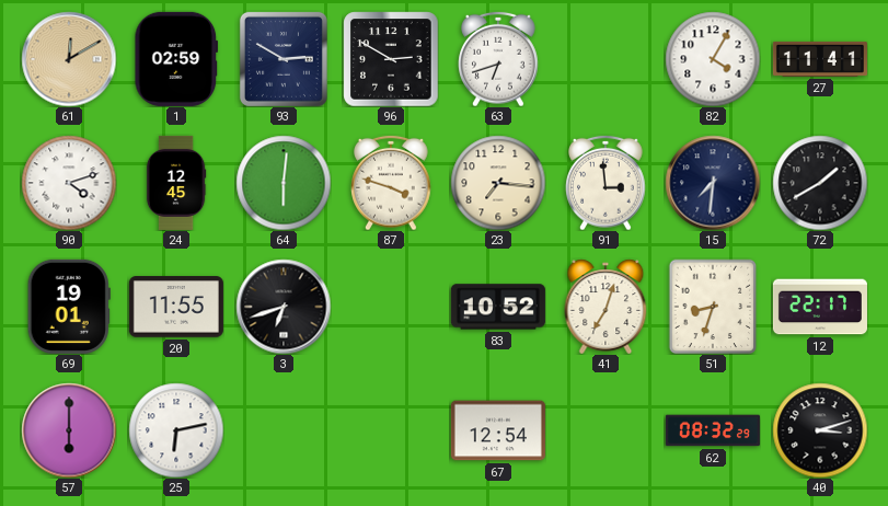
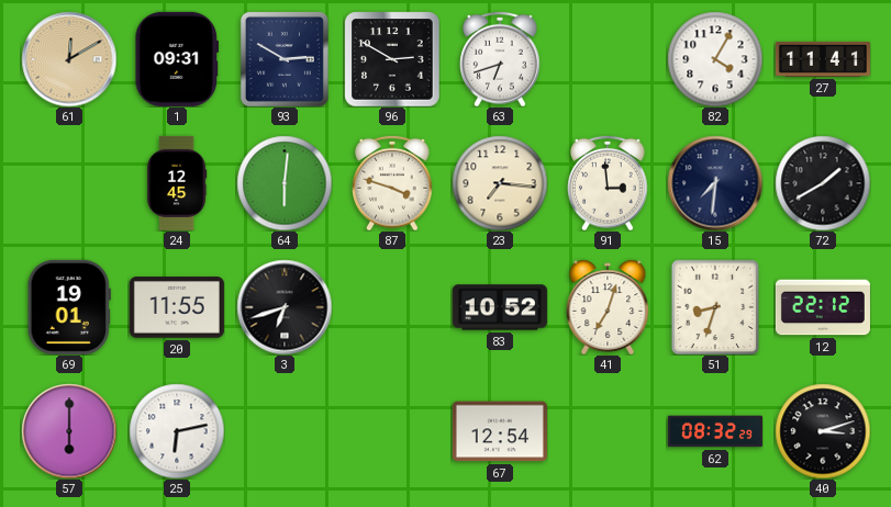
1: 02:59 -> 09:31 (177, 59)
90: 4:12 -> none (69, 183)
12: 22:17 -> 22:12 (823, 307)
